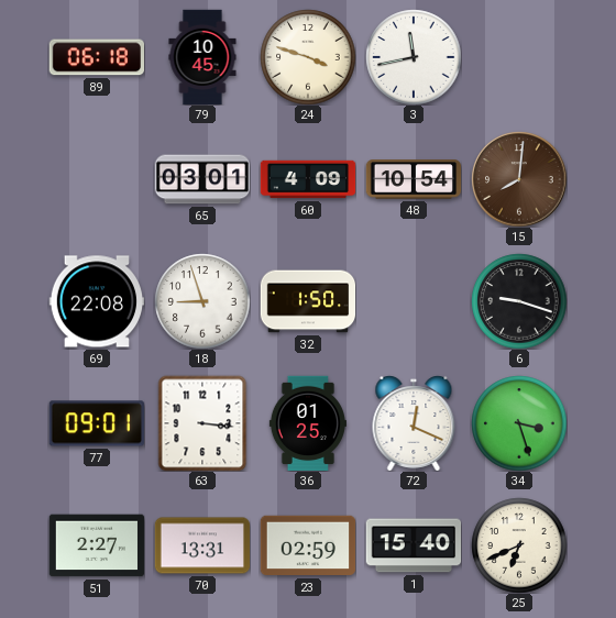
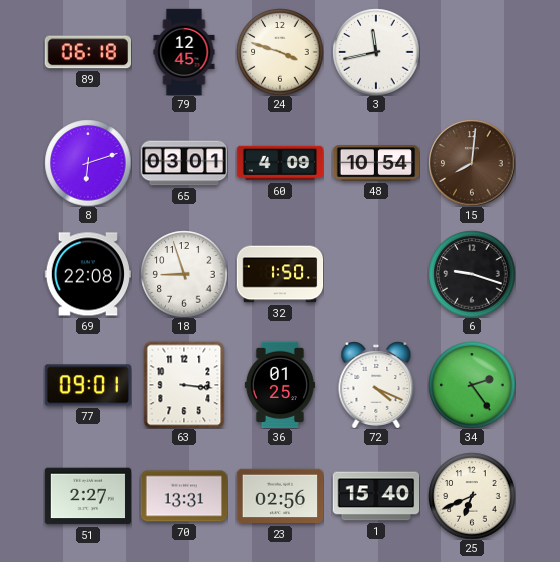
79: 10:45 -> 12:45 (184, 52)
8: none -> 6:12 (88, 163)
72: 12:19 -> 4:19 (376, 385)
34: 3:27 -> 2:24 (472, 385)
23: 02:59 -> 02:56 (280, 496)
